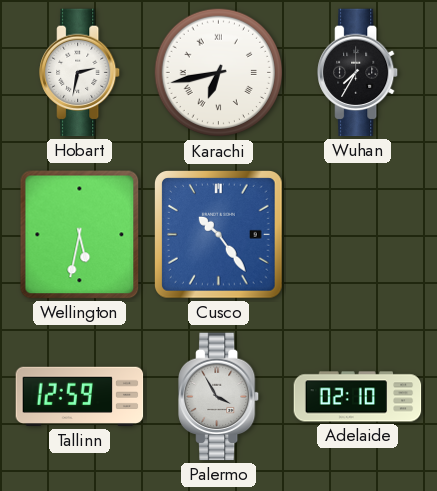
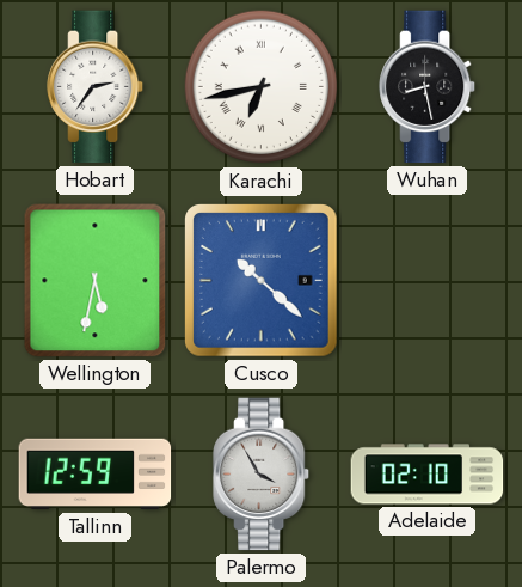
Hobart: 2:32 -> 2:36 (97, 87)
Wuhan: 7:35 -> 8:28 (429, 87)
Cusco: 10:24 -> 10:22 (262, 281)
